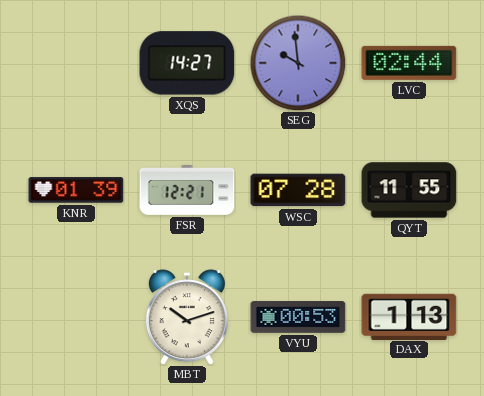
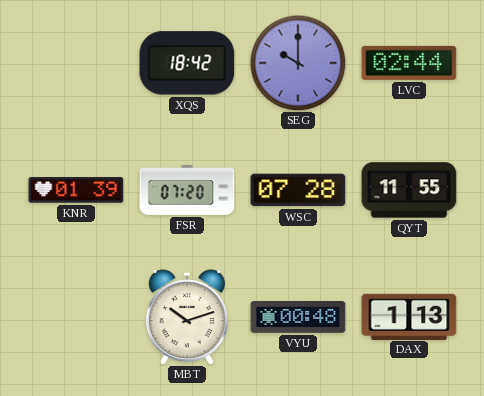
XQS: 14:27 -> 18:42 (187, 63)
SEG: 9:59 -> 10:00 (298, 63)
FSR: 12:21 -> 07:20 (187, 190)
VYU: 00:53 -> 00:48 (298, 317)
